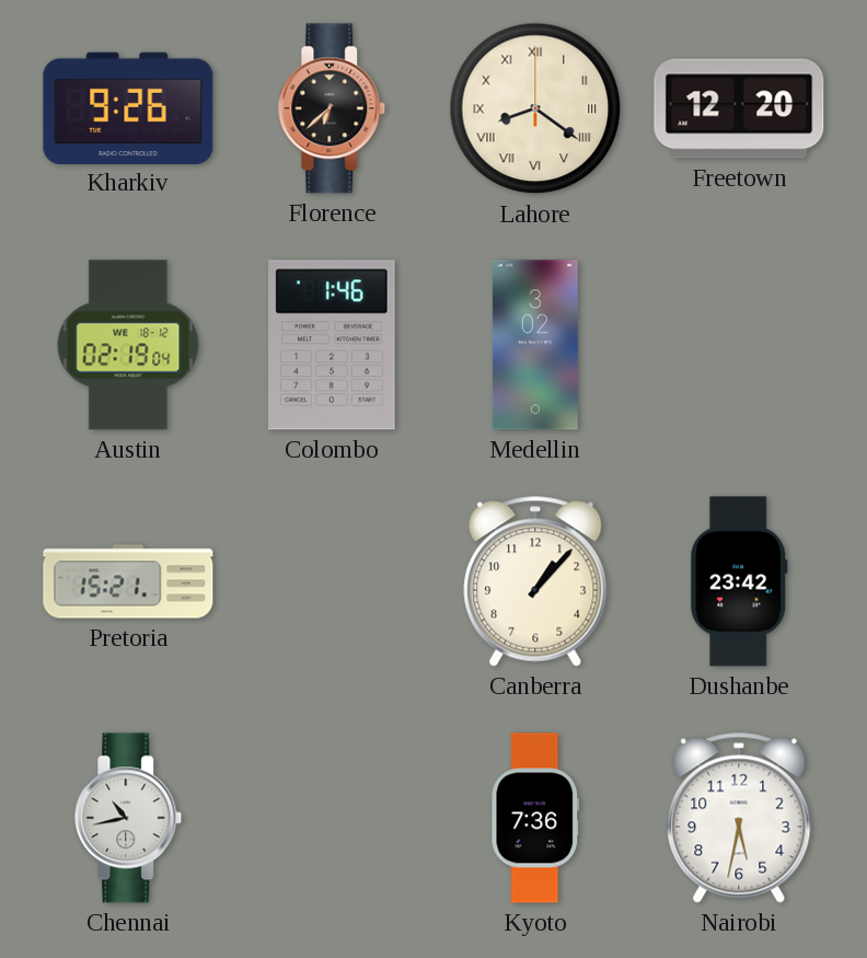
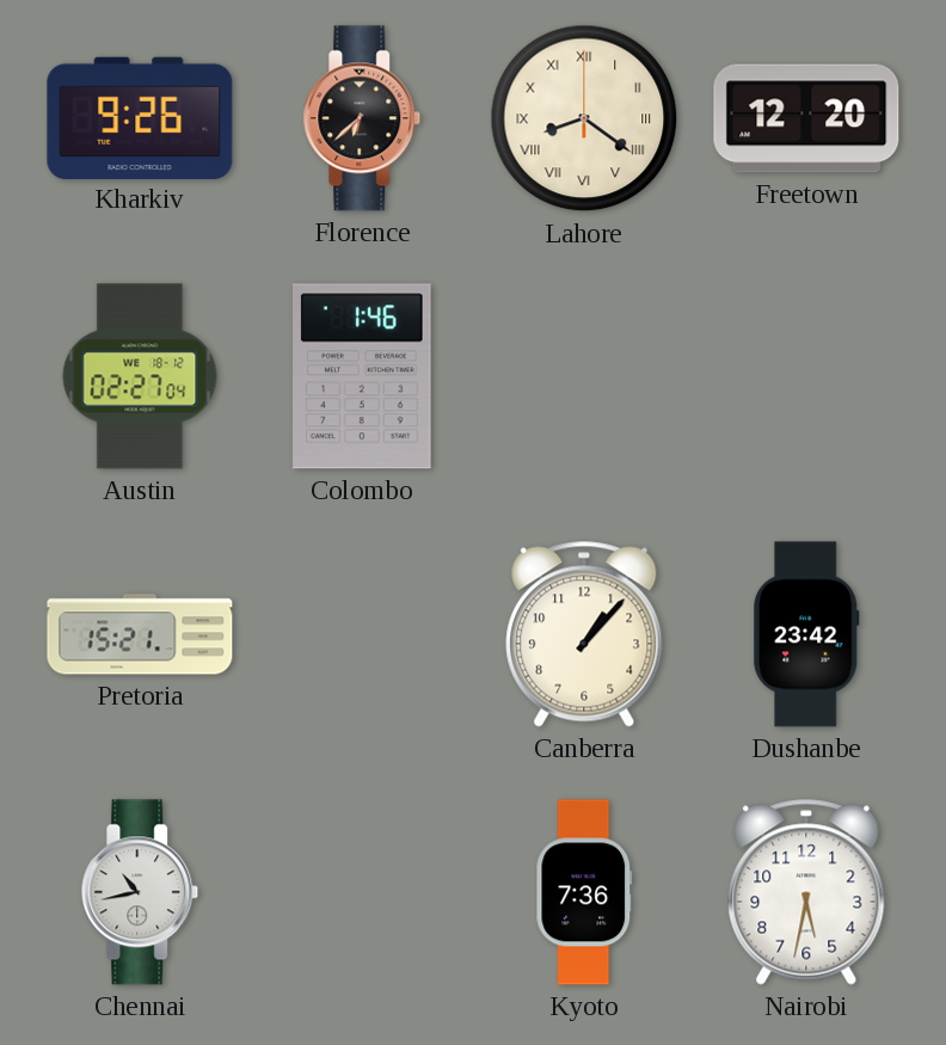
Austin: 02:19 -> 02:27 (140, 376)
Medellin: 3:02 -> none (535, 345)
